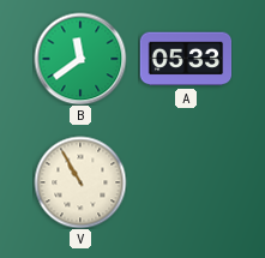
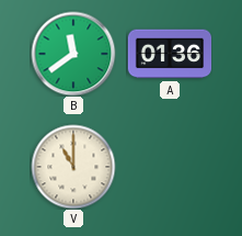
A: 05:33 -> 01:36 (170, 54)
V: 10:55 -> 11:00 (73, 167)
